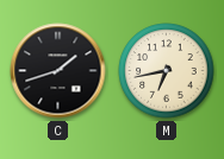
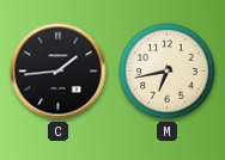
C: 1:42 -> 1:44 (59, 72)
